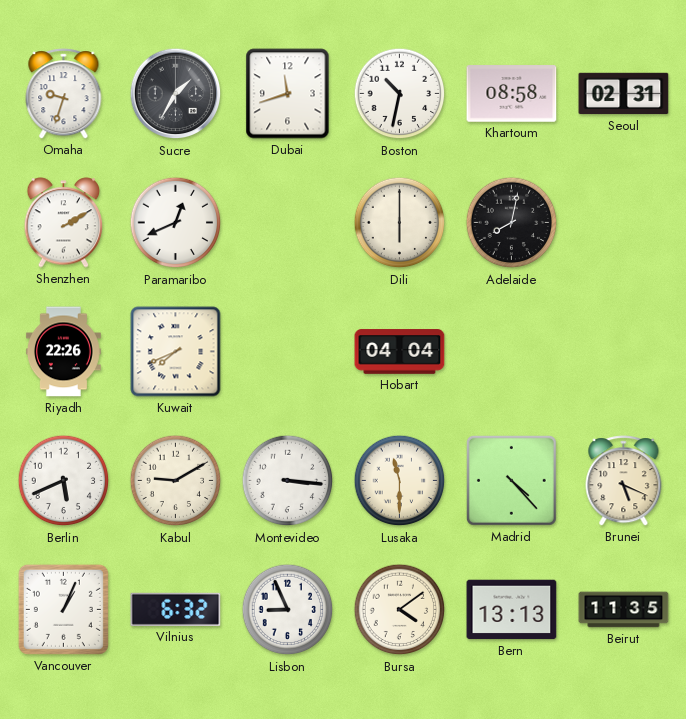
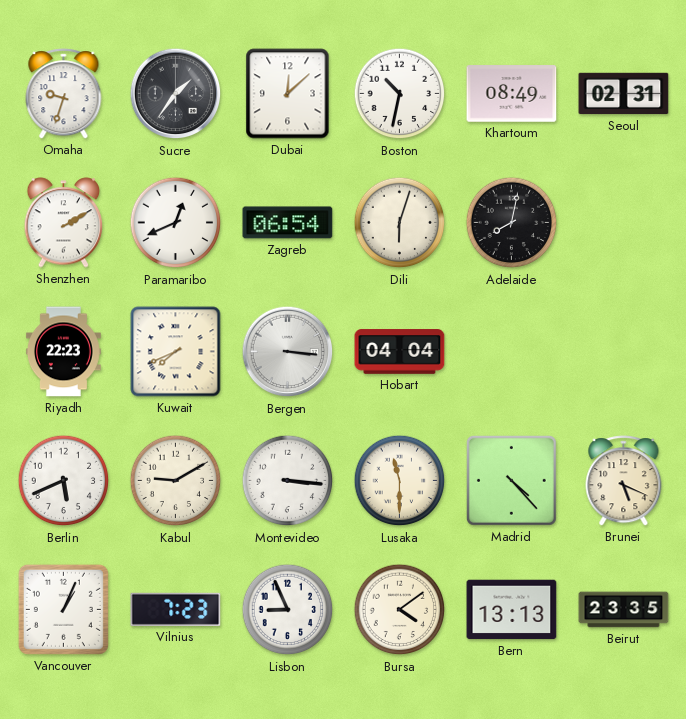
Sucre: 1:35 -> 1:36 (176, 94)
Dubai: 11:42 -> 12:08 (288, 94)
Khartoum: 08:58 -> 08:49 (512, 94)
Zagreb: none -> 06:54 (288, 223)
Dili: 6:00 -> 6:03 (400, 223)
Riyadh: 22:26 -> 22:23 (63, 352)
Bergen: none -> 3:16 (288, 352)
Vilnius: 6:32 -> 7:23 (176, 609)
Beirut: 11:35 -> 23:35 (624, 610)
